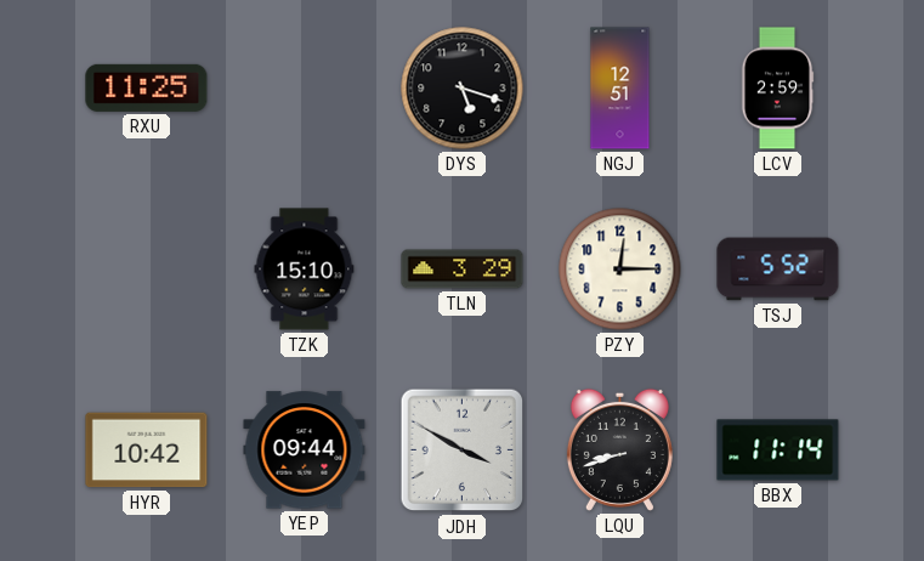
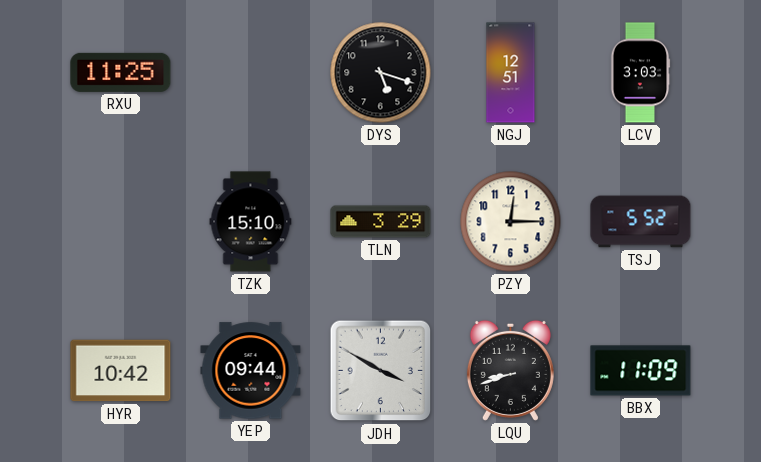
LCV: 2:59 -> 3:03 (640, 73)
BBX: 11:14 -> 11:09 (641, 371)
